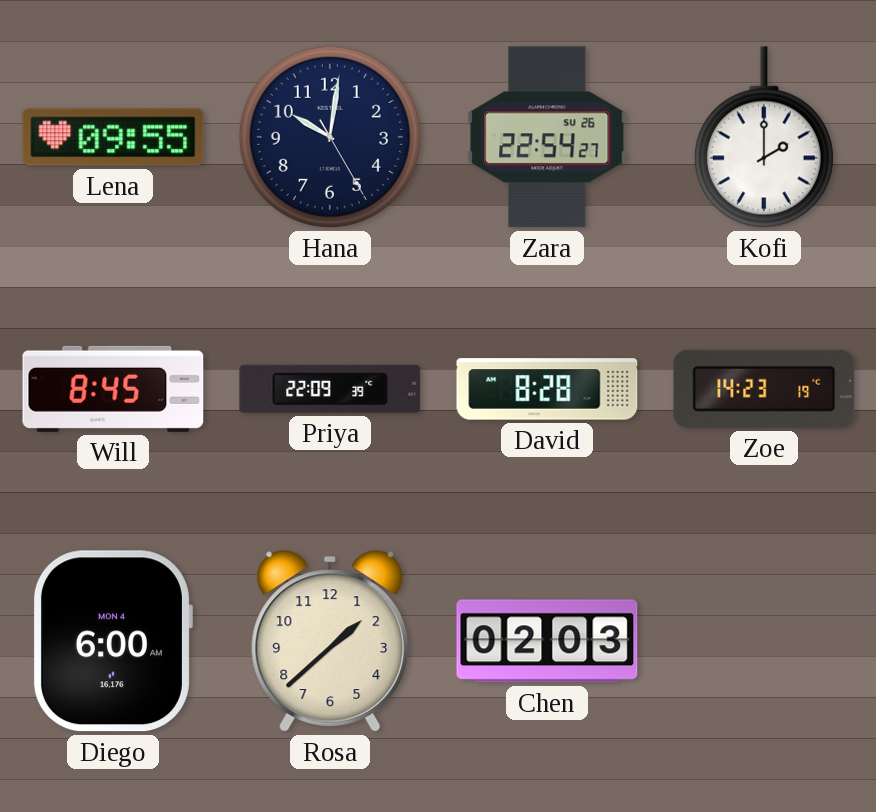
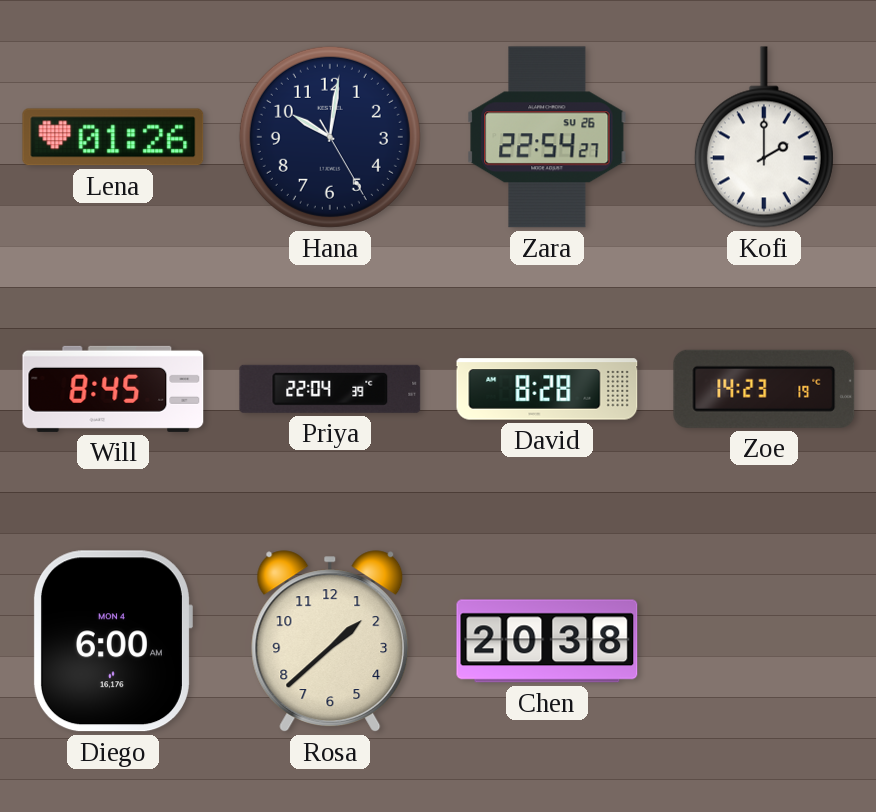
Lena: 09:55 -> 01:26 (113, 137)
Priya: 22:09 -> 22:04 (330, 389)
Chen: 02:03 -> 20:38 (547, 641)
